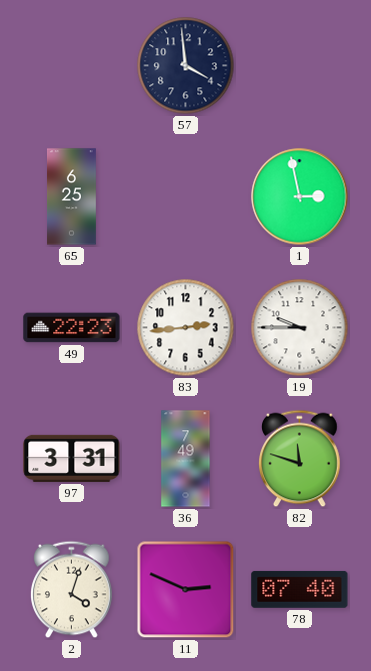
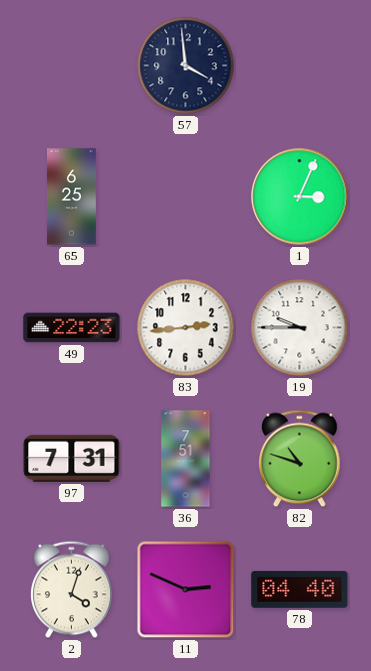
1: 2:58 -> 3:04 (300, 197)
97: 3:31 -> 7:31 (72, 458)
36: 7:49 -> 7:51 (186, 459)
82: 11:48 -> 10:48 (300, 459)
78: 07:40 -> 04:40 (300, 589)
